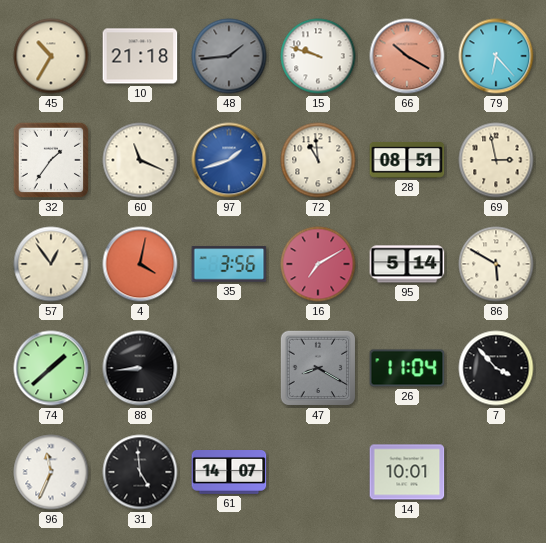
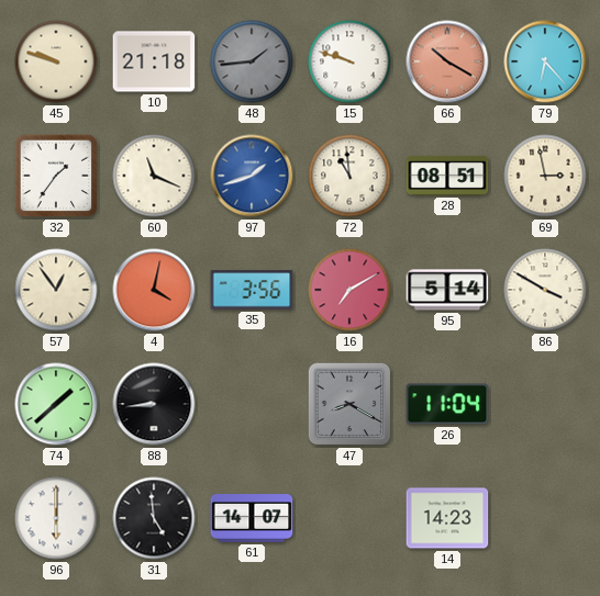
45: 10:35 -> 9:48 (56, 61)
86: 5:50 -> 3:50 (545, 290)
7: 3:53 -> none (496, 368)
96: 11:34 -> 6:00 (56, 518)
14: 10:01 -> 14:23 (447, 518)
